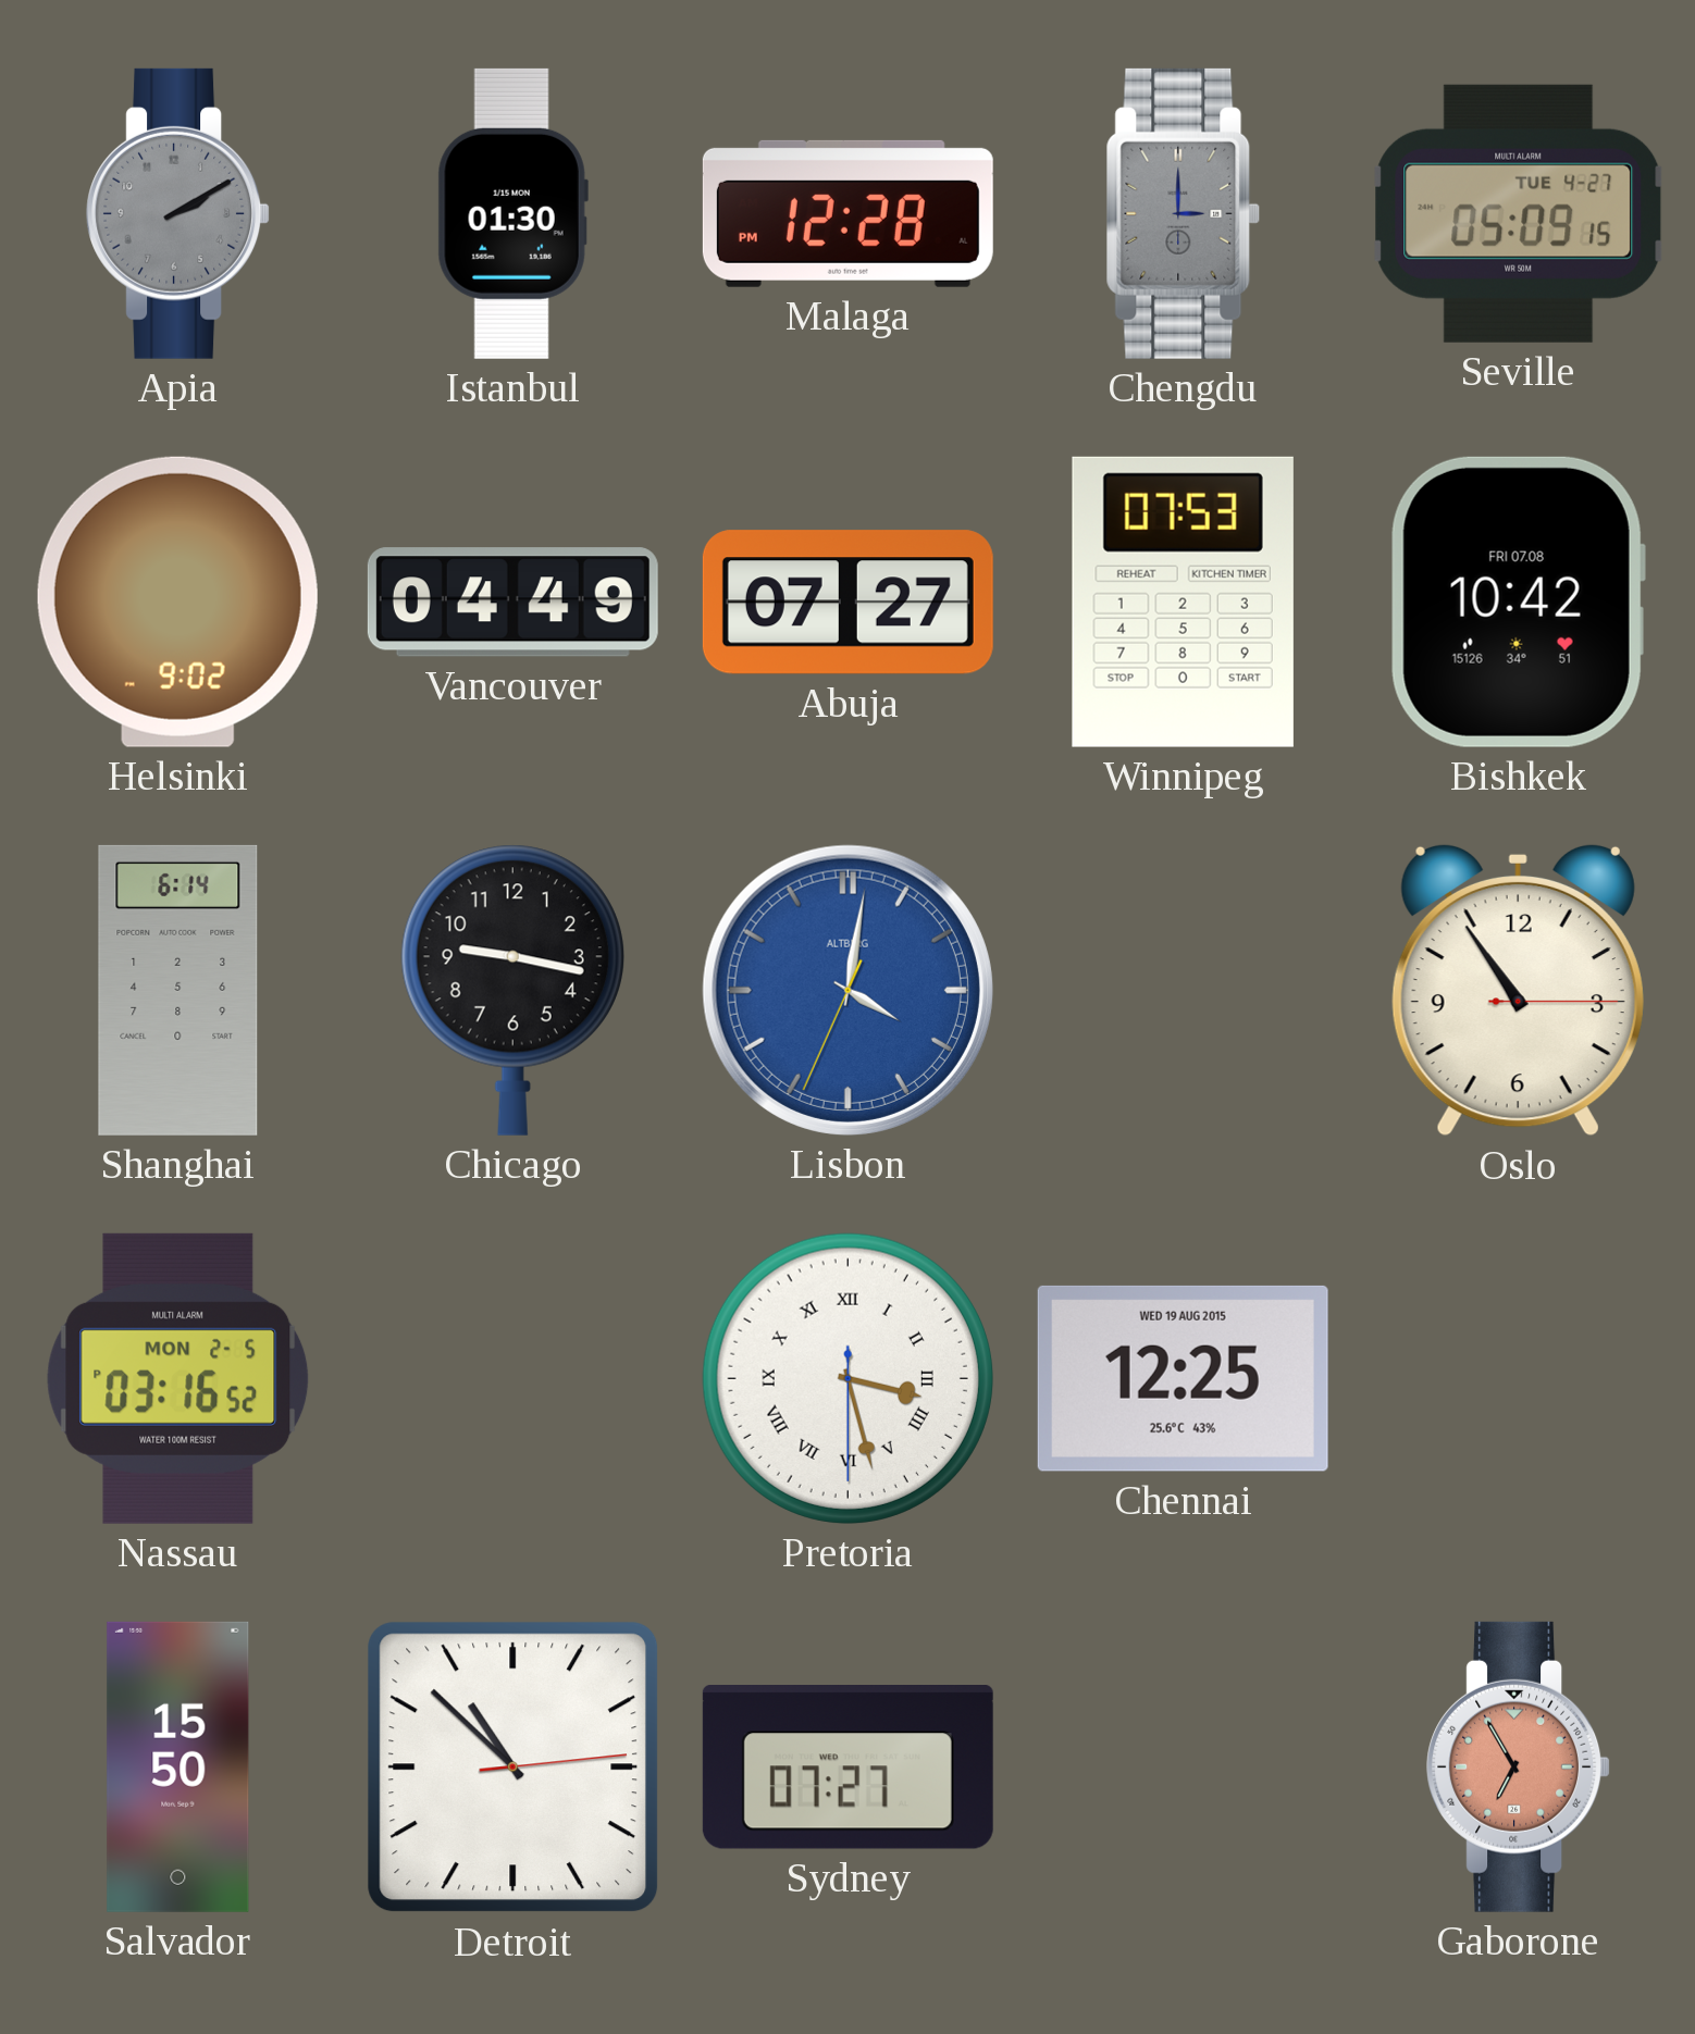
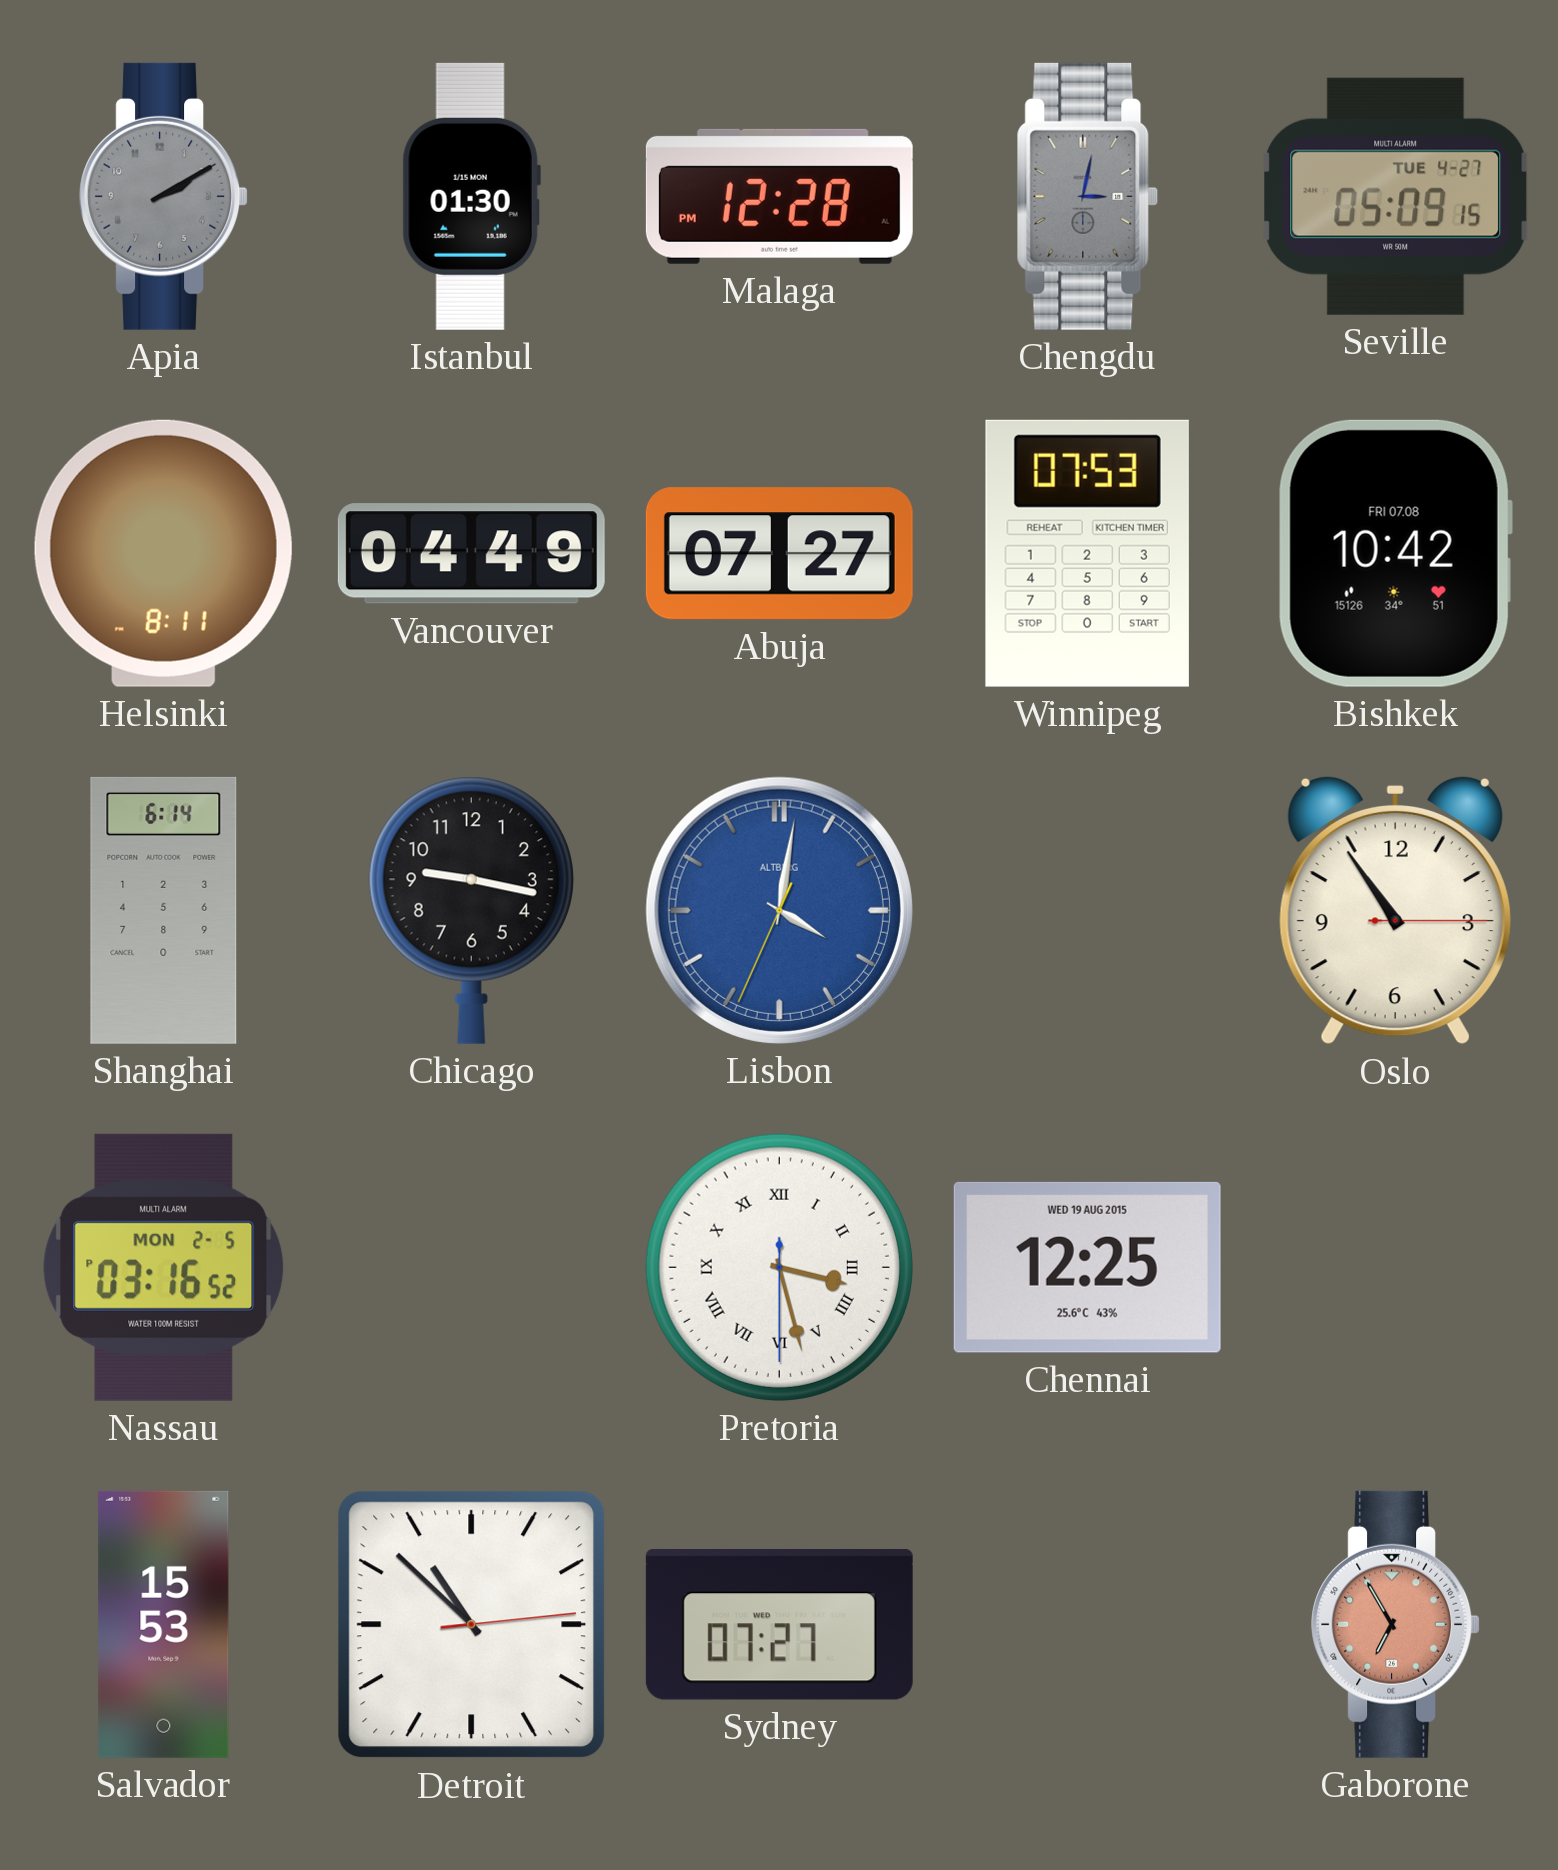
Chengdu: 3:00 -> 3:02 (1088, 196)
Helsinki: 9:02 -> 8:11 (163, 553)
Salvador: 15:50 -> 15:53 (164, 1624)
